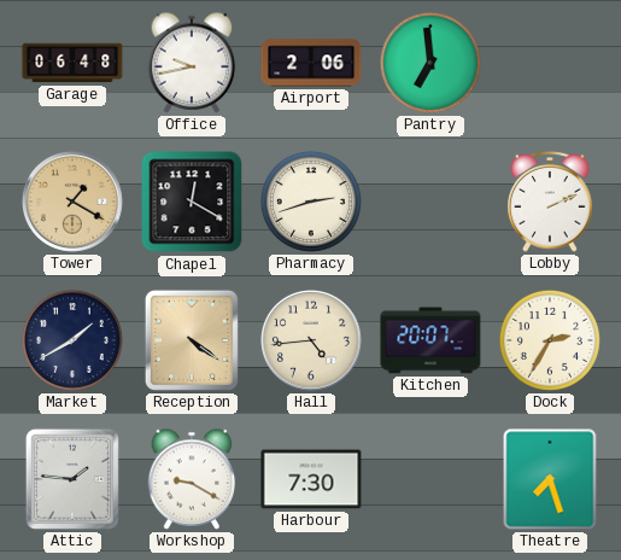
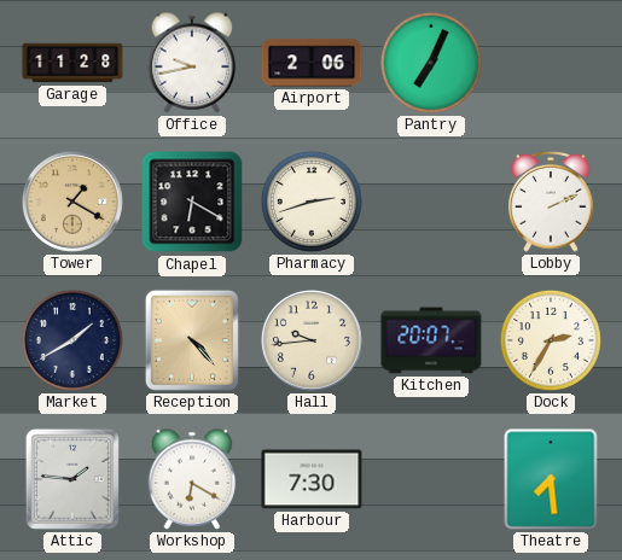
Garage: 06:48 -> 11:28 (72, 63)
Pantry: 6:59 -> 7:04 (431, 63)
Chapel: 12:20 -> 6:20 (192, 202)
Reception: 4:21 -> 4:23 (192, 340)
Hall: 4:44 -> 9:44 (312, 340)
Workshop: 9:20 -> 6:20 (192, 479)
Theatre: 7:27 -> 7:29 (551, 479)
